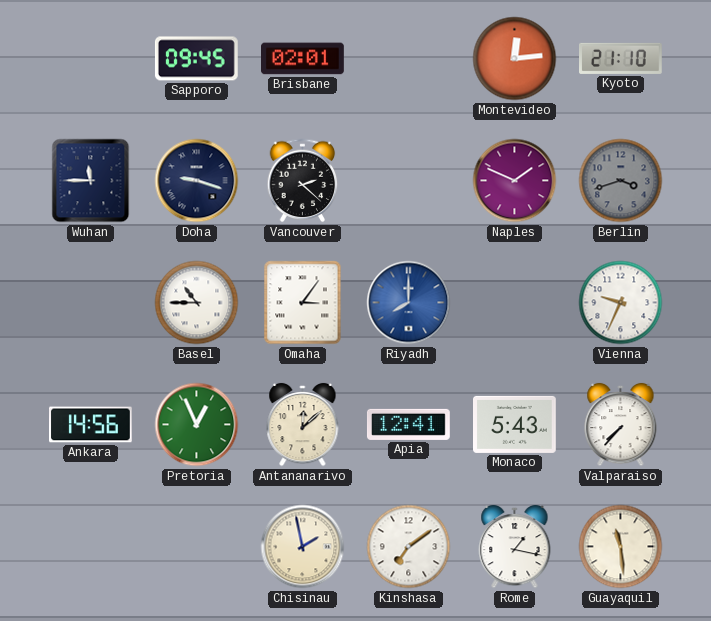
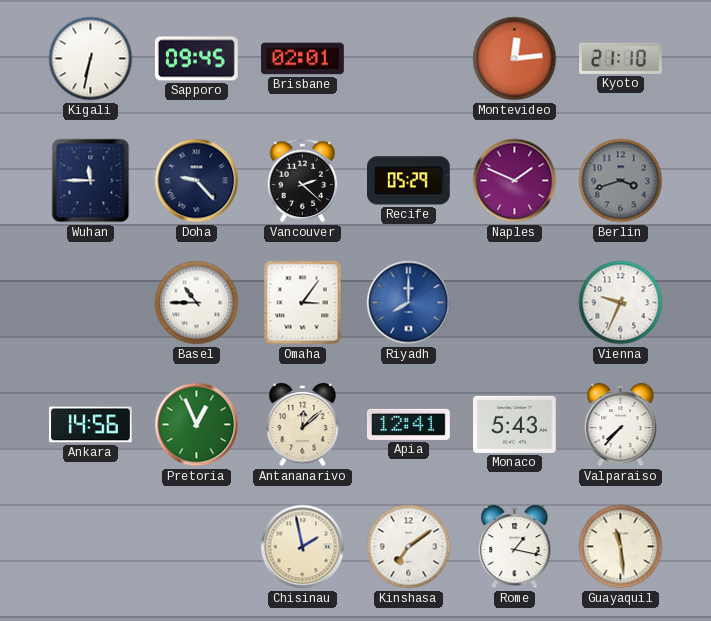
Kigali: none -> 6:32 (91, 59)
Doha: 9:18 -> 9:23 (197, 181)
Recife: none -> 05:29 (408, 181)
